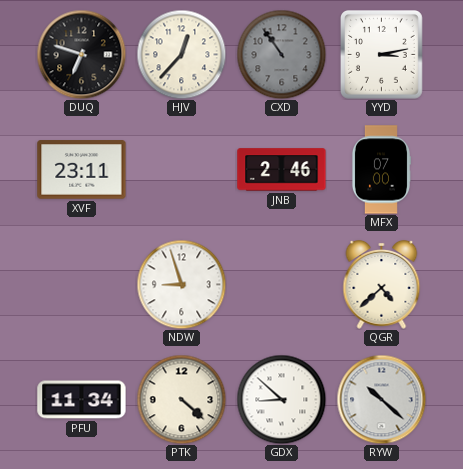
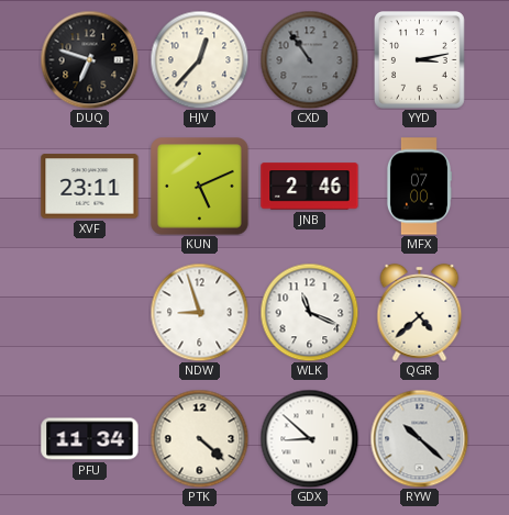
KUN: none -> 5:11 (200, 187)
WLK: none -> 11:19 (309, 312)
